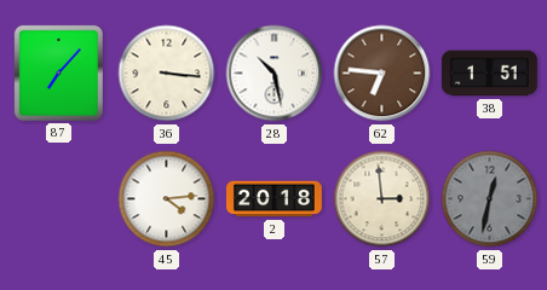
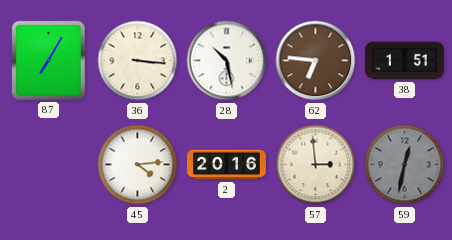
87: 7:07 -> 7:05 (48, 60)
2: 20:18 -> 20:16 (226, 165)
